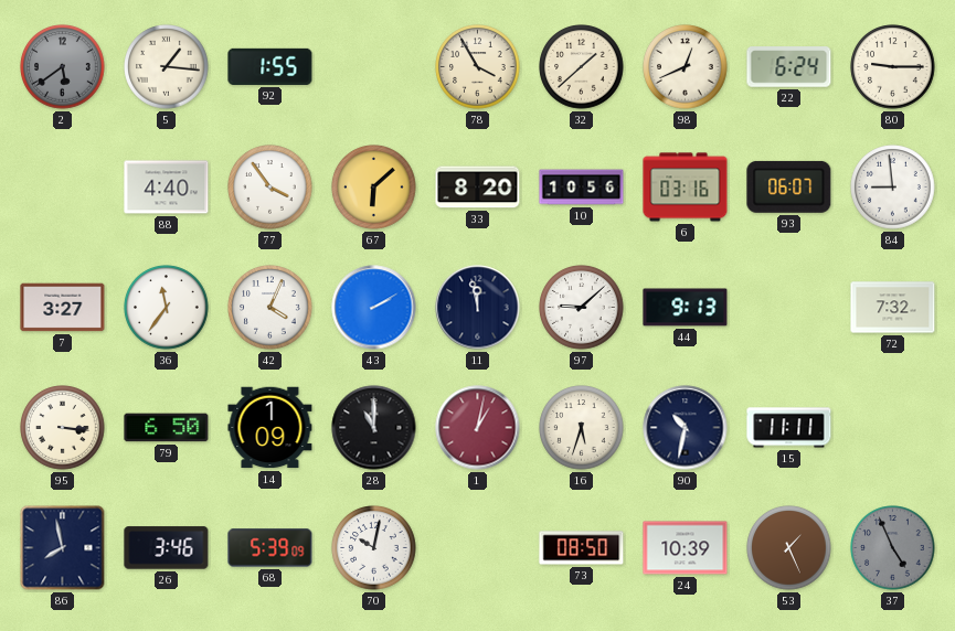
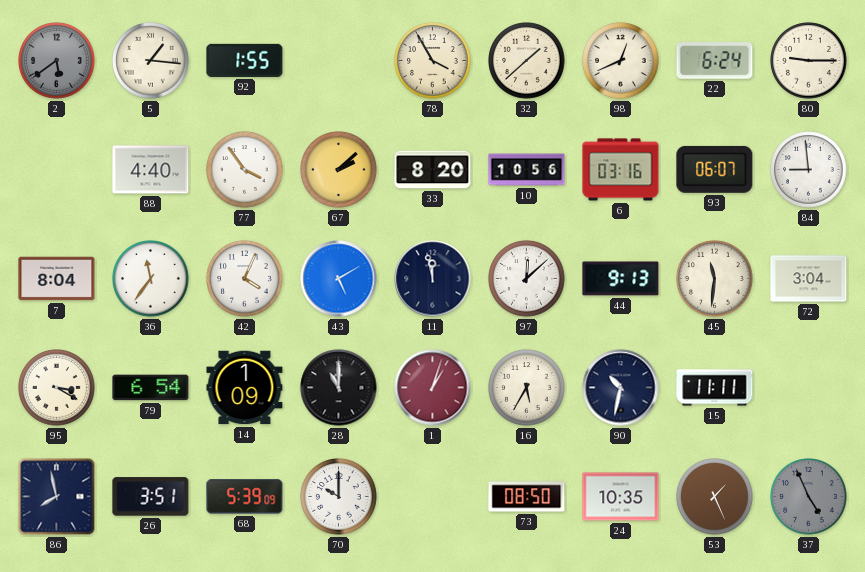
67: 6:08 -> 2:08 (339, 170)
7: 3:27 -> 8:04 (57, 279)
43: 2:10 -> 5:10 (339, 279)
97: 9:08 -> 12:08 (527, 279)
45: none -> 11:31 (715, 279)
72: 7:32 -> 3:04 (809, 279)
95: 3:16 -> 3:20 (57, 388)
79: 6:50 -> 6:54 (151, 388)
1: 1:02 -> 1:03 (433, 388)
16: 5:33 -> 5:35 (527, 388)
26: 3:46 -> 3:51 (151, 497)
70: 10:02 -> 10:00 (339, 497)
24: 10:39 -> 10:35 (621, 497)
